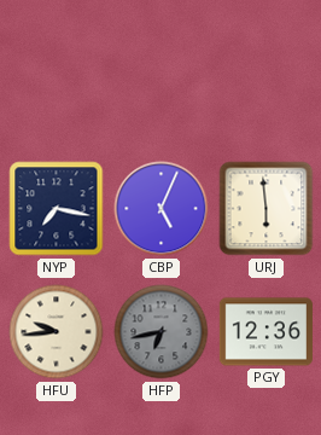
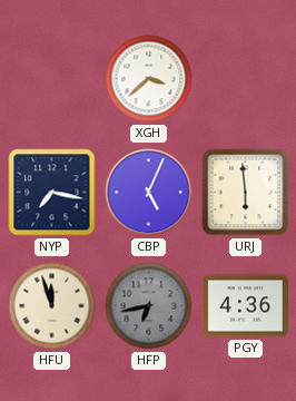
XGH: none -> 3:38 (149, 79)
HFU: 9:44 -> 11:57 (52, 306)
PGY: 12:36 -> 4:36 (245, 306)
